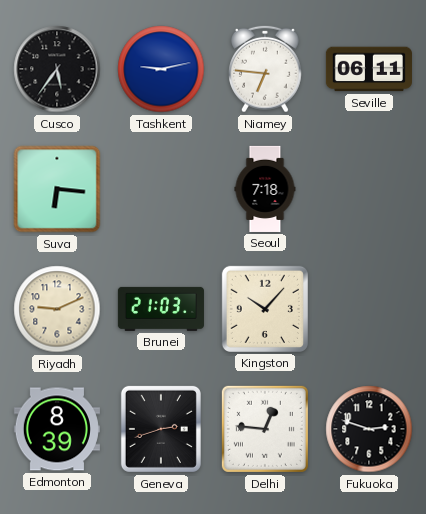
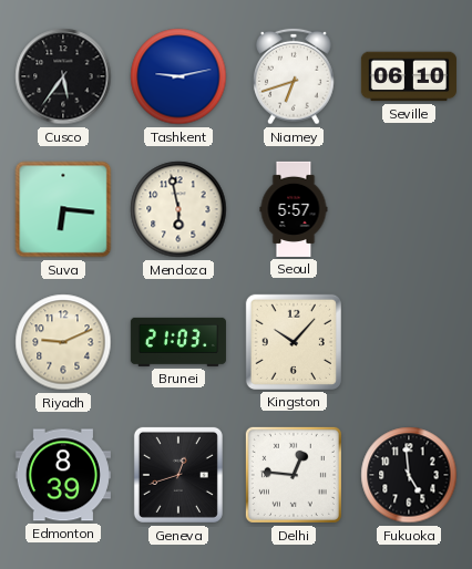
Niamey: 6:46 -> 6:42 (295, 76)
Seville: 06:11 -> 06:10 (409, 76)
Mendoza: none -> 5:58 (178, 209)
Seoul: 7:18 -> 5:57 (294, 209)
Geneva: 2:42 -> 12:42 (178, 475)
Fukuoka: 2:48 -> 4:59 (409, 475)
